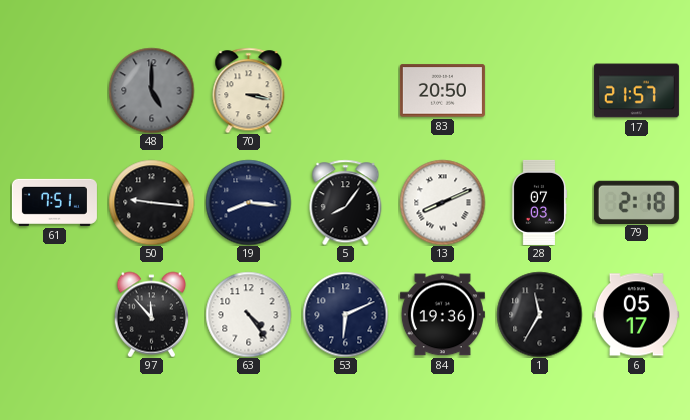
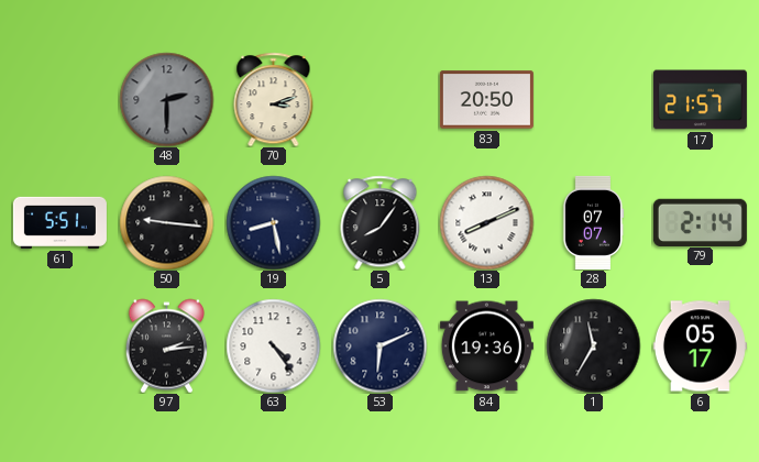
48: 5:00 -> 2:30 (166, 99)
70: 3:17 -> 3:12 (274, 99)
61: 7:51 -> 5:51 (59, 222)
19: 8:16 -> 8:28 (273, 222)
28: 07:03 -> 07:07 (593, 222)
79: 2:18 -> 2:14 (700, 222)
97: 11:53 -> 2:14 (166, 345)
